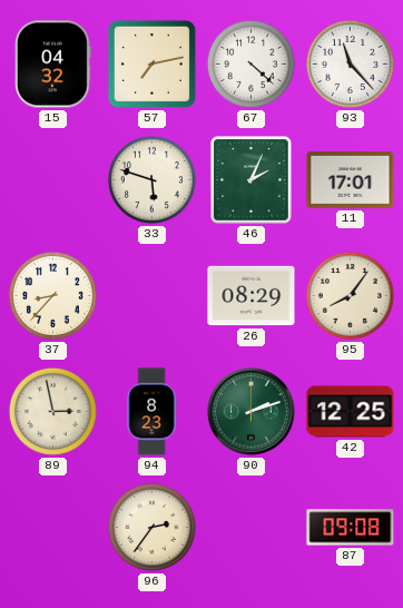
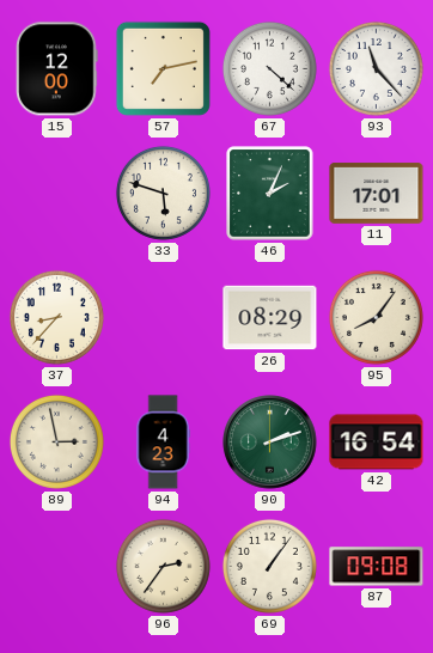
15: 04:32 -> 12:00 (57, 69)
94: 8:23 -> 4:23 (163, 443)
42: 12:25 -> 16:54 (377, 443)
69: none -> 1:06 (269, 566)
